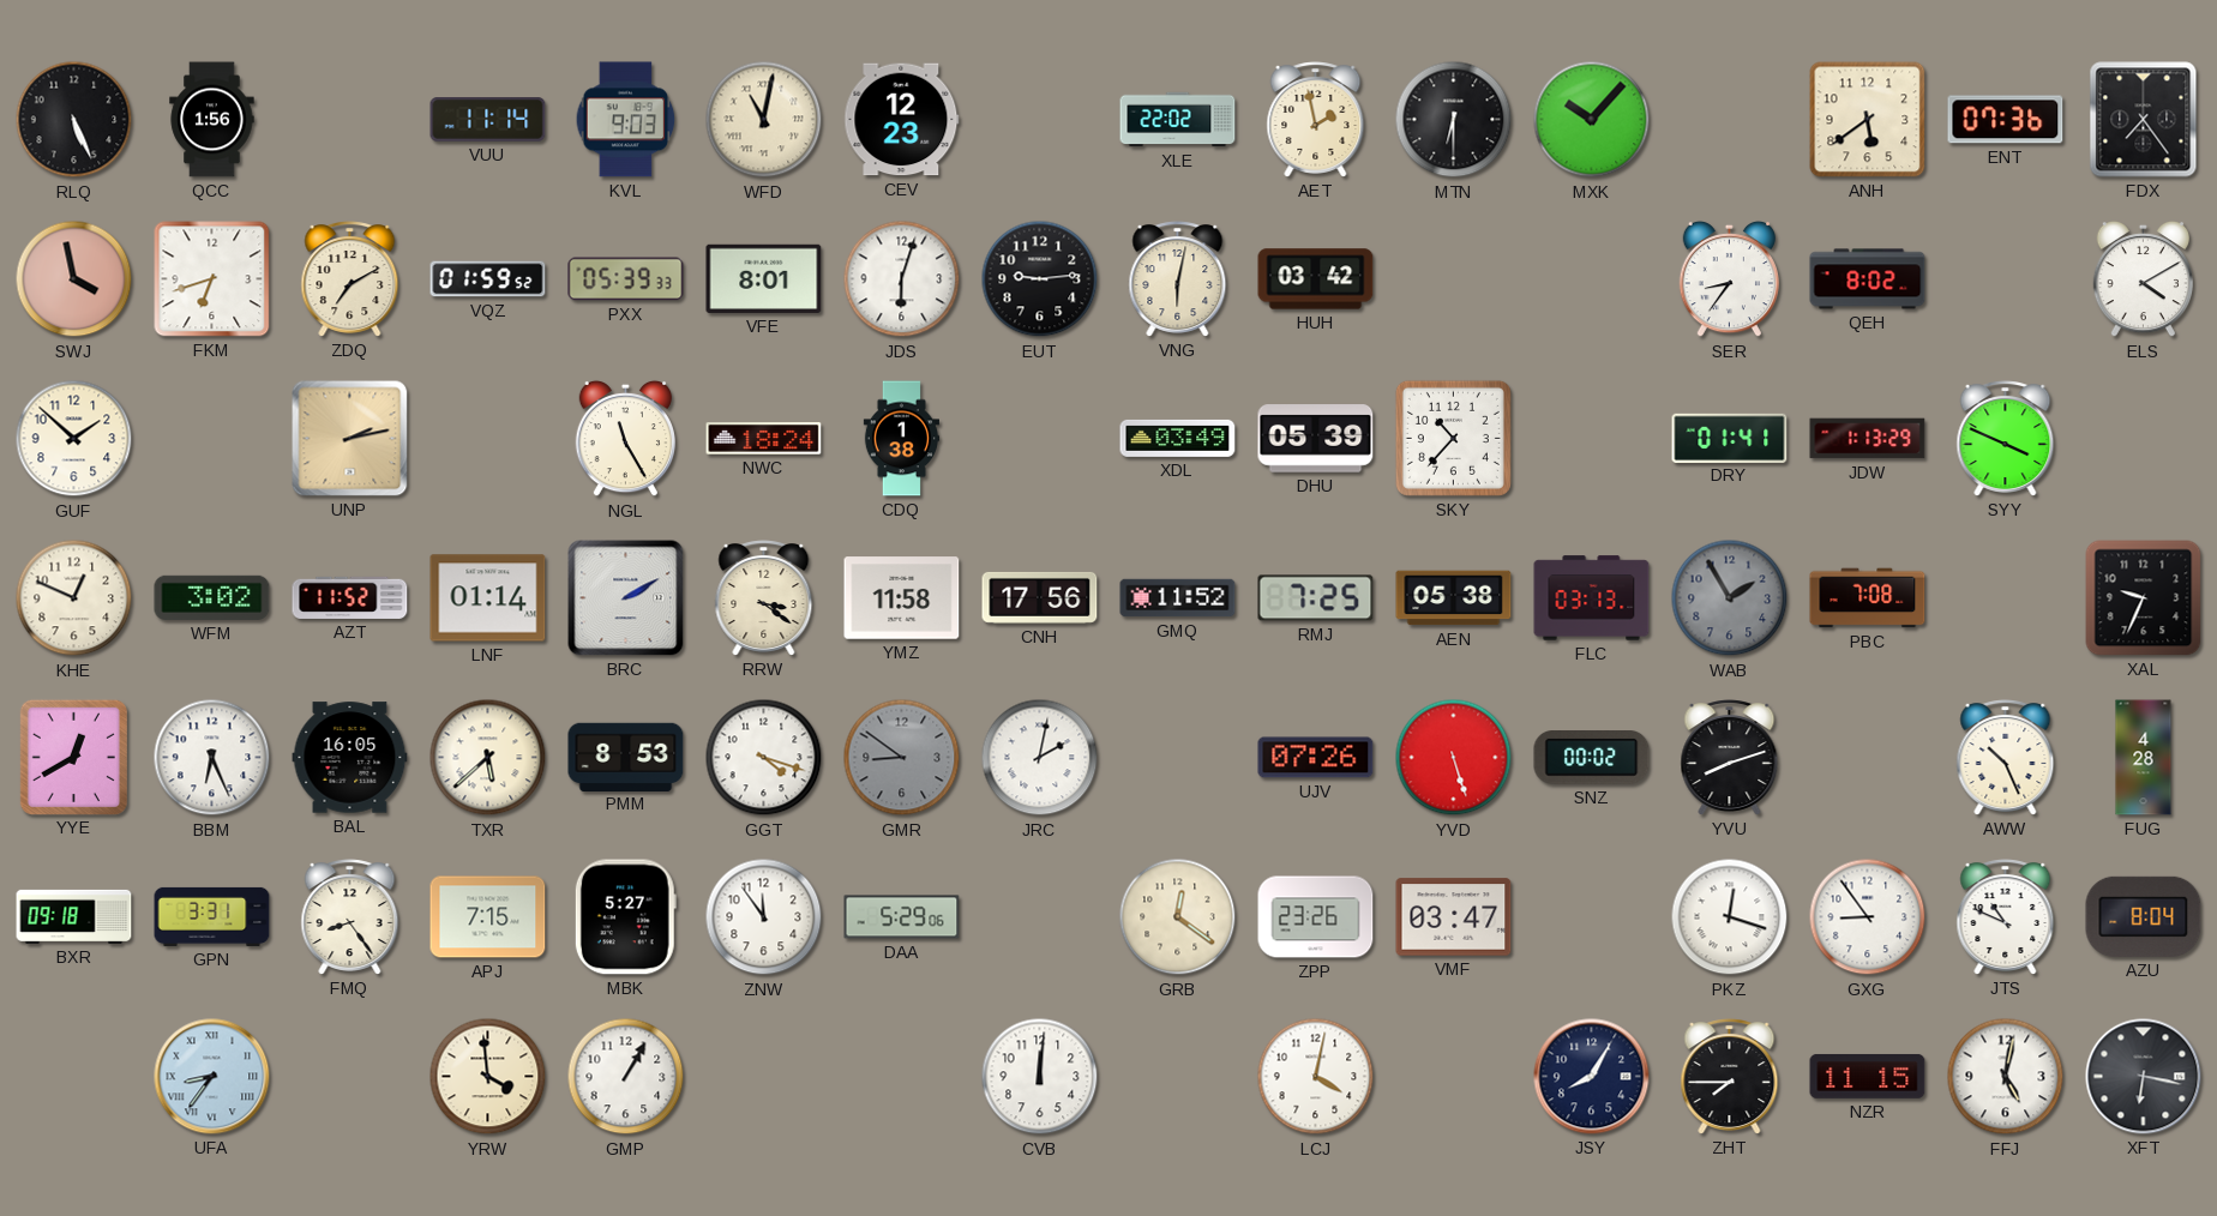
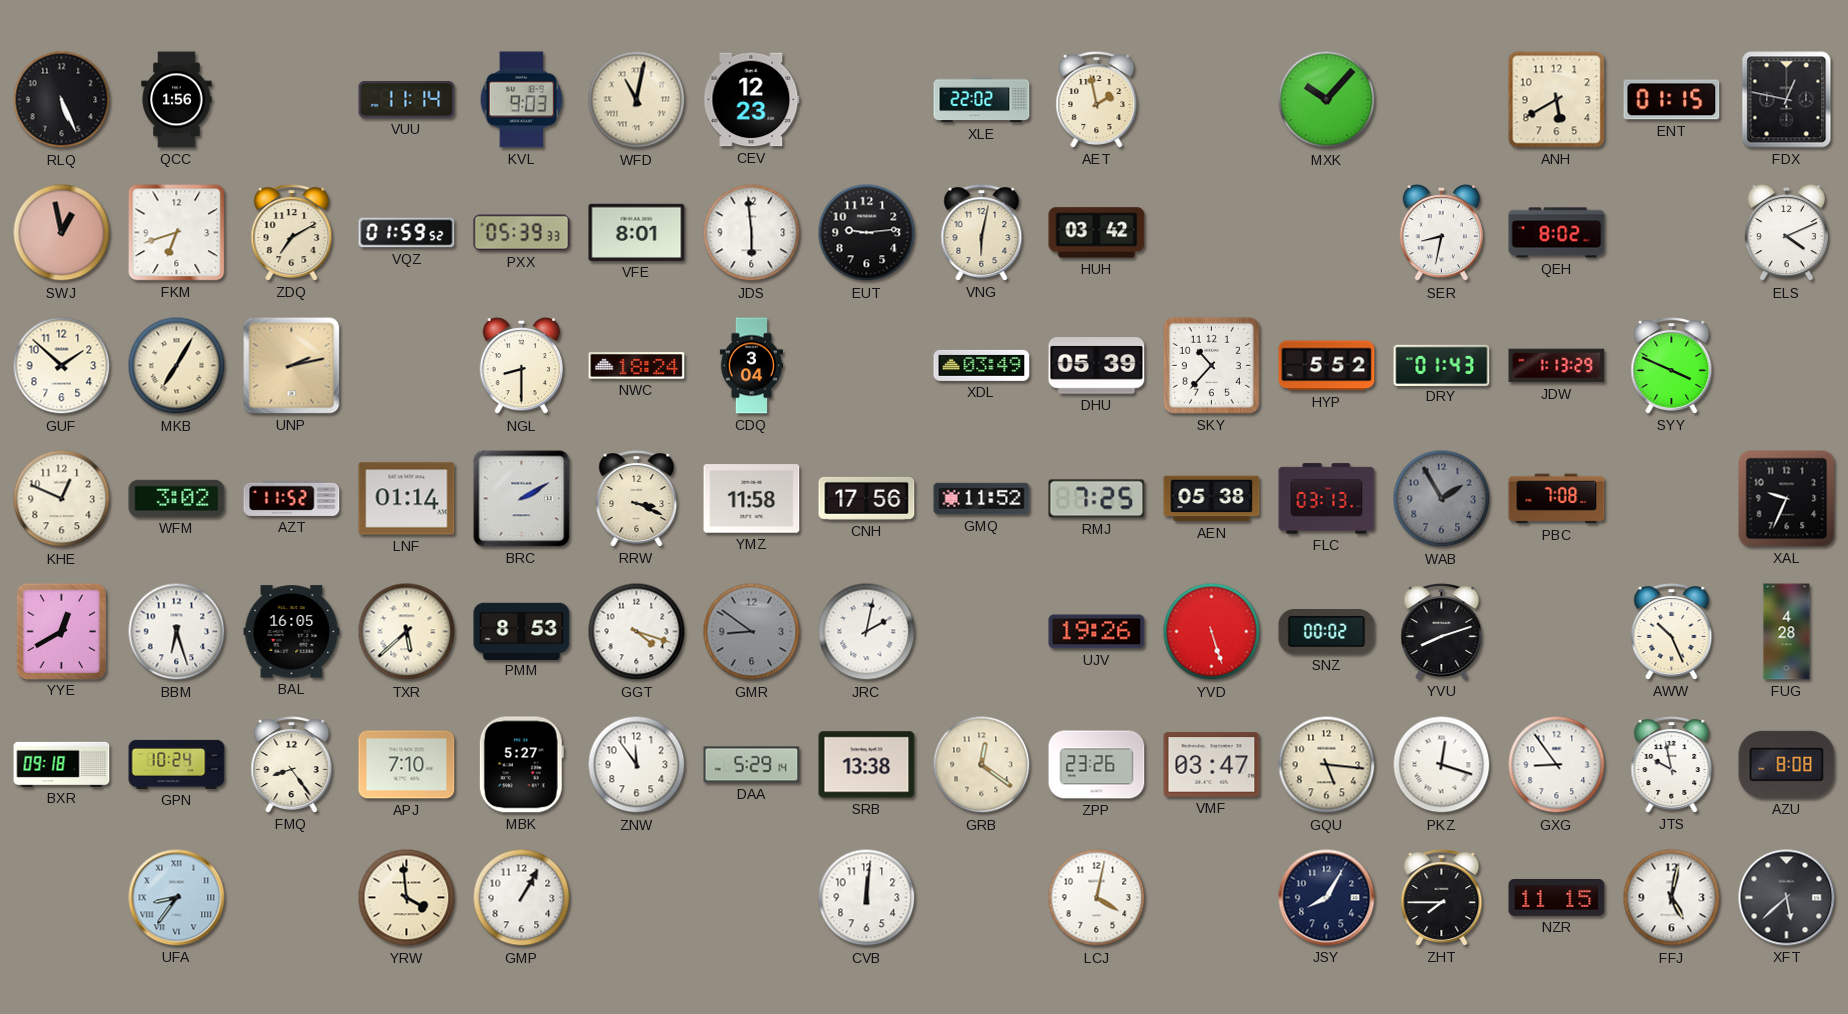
MTN: 6:30 -> none (1454, 120)
ANH: 5:39 -> 5:40 (1557, 100)
ENT: 07:36 -> 01:15 (1672, 100)
FDX: 7:24 -> 12:47 (1787, 100)
SWJ: 3:58 -> 12:58 (62, 233)
JDS: 6:03 -> 5:59 (752, 233)
SER: 8:36 -> 8:32 (1441, 233)
ELS: 4:10 -> 4:11 (1786, 233)
MKB: none -> 7:05 (177, 366)
NGL: 11:25 -> 8:30 (521, 366)
CDQ: 1:38 -> 3:04 (751, 366)
HYP: none -> 5:52 (1327, 366)
DRY: 01:41 -> 01:43 (1442, 365)
RRW: 3:21 -> 3:19 (637, 499)
BBM: 6:26 -> 6:27 (177, 632)
UJV: 07:26 -> 19:26 (1097, 632)
GPN: 3:31 -> 10:24 (177, 764)
APJ: 7:15 -> 7:10 (407, 765)
DAA: 5:29:06 -> 5:29:14 (752, 765)
SRB: none -> 13:38 (867, 765)
GQU: none -> 5:16 (1327, 765)
JTS: 10:49 -> 9:58 (1672, 765)
AZU: 8:04 -> 8:08 (1787, 764)
XFT: 6:17 -> 5:38 (1787, 898)
